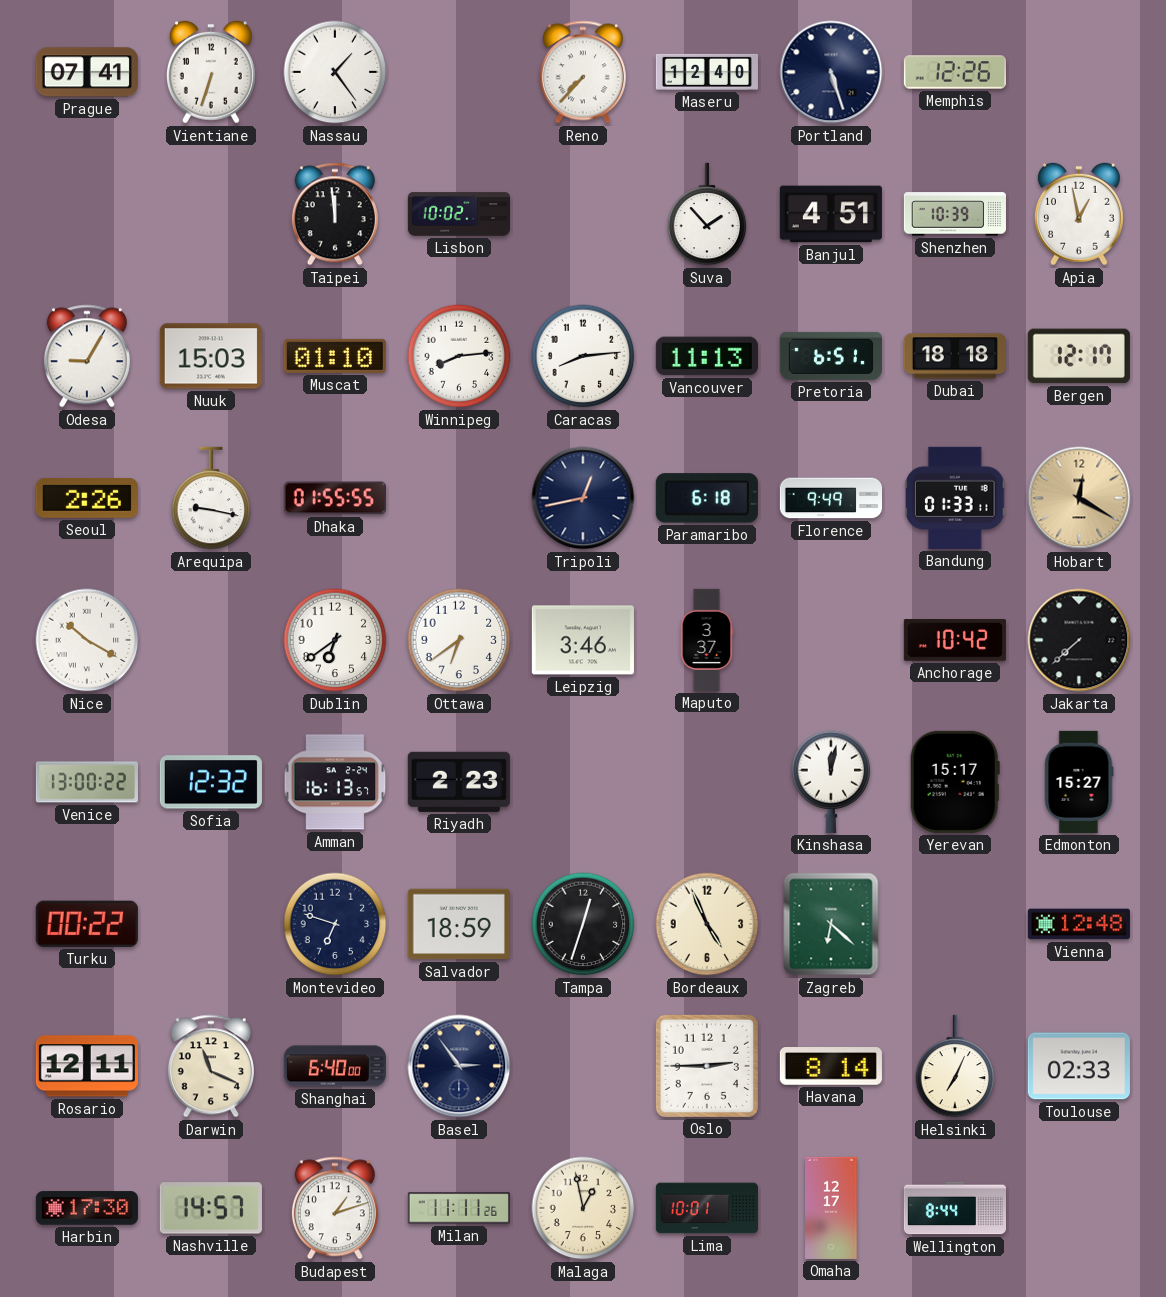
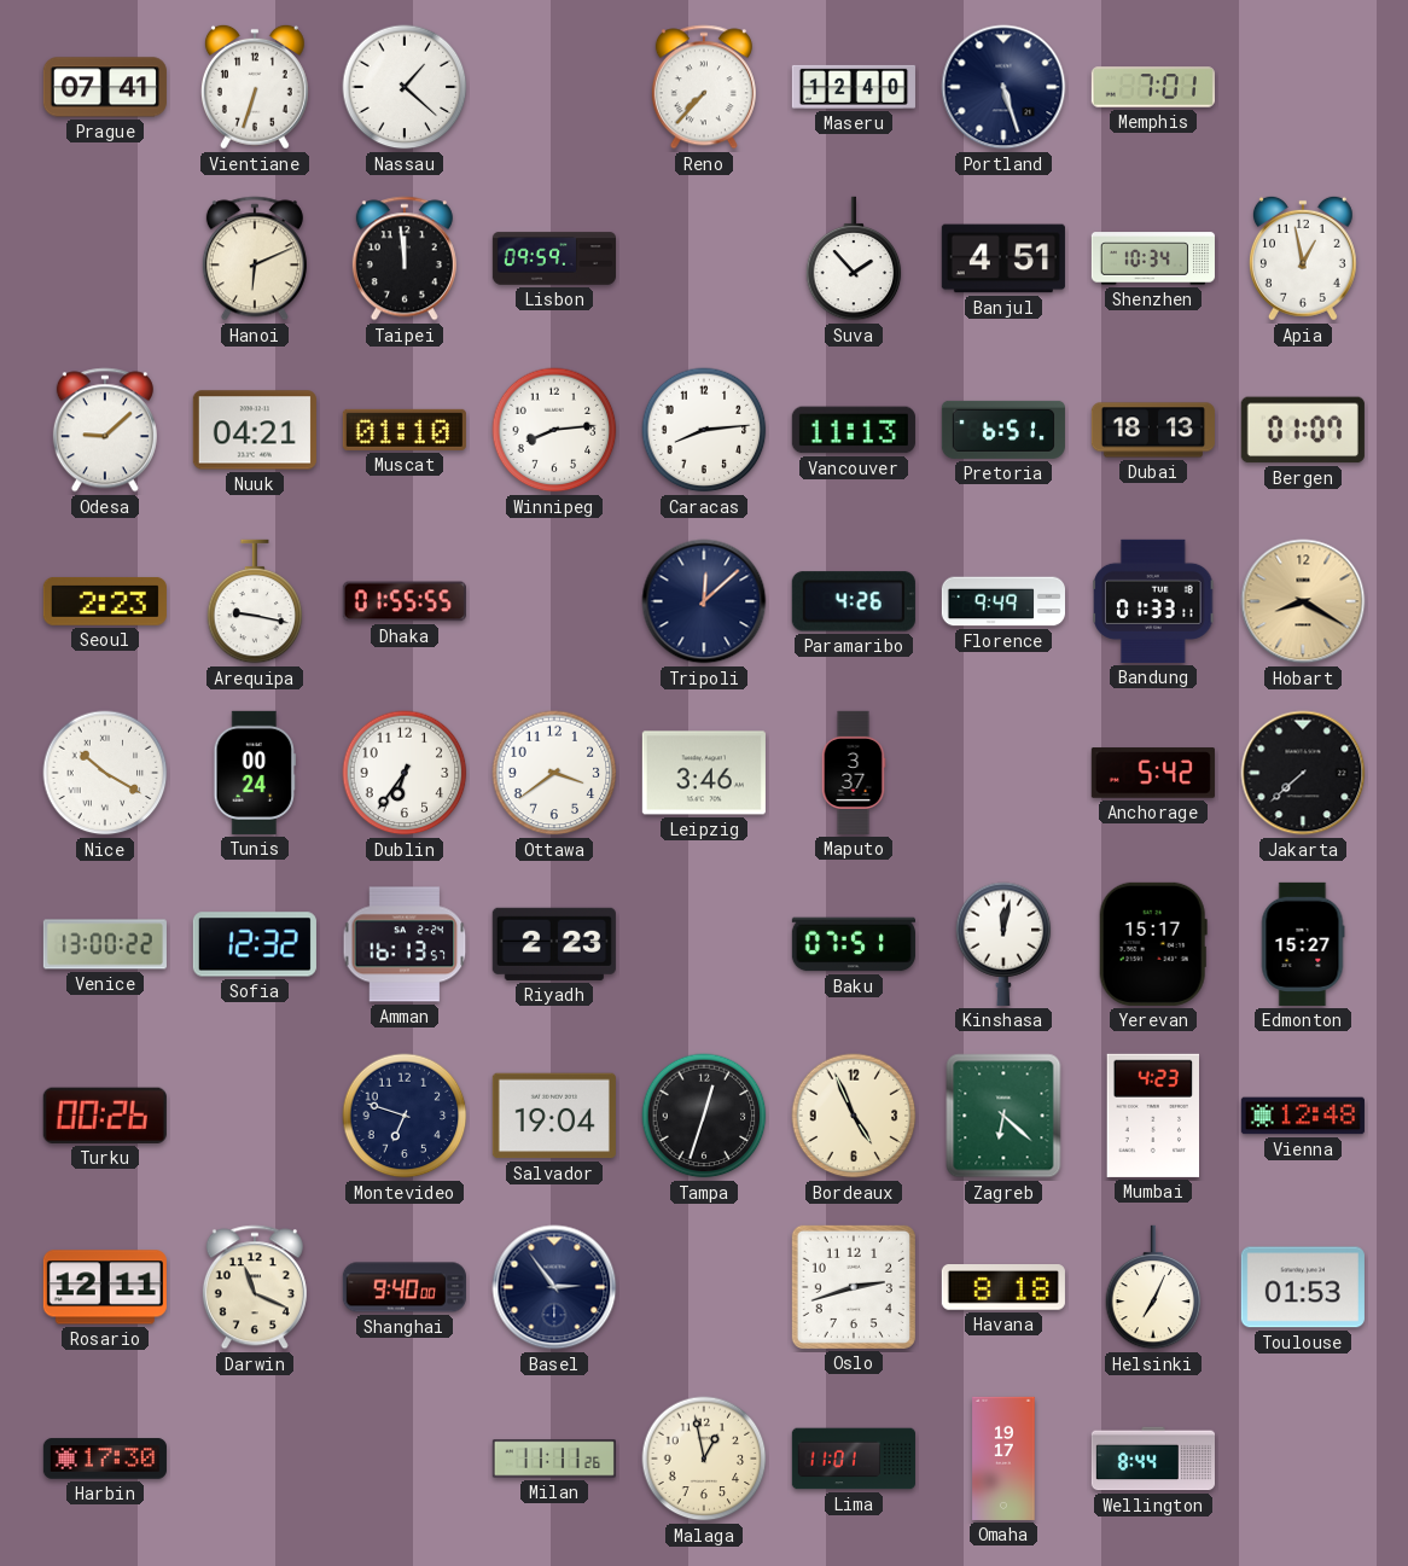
Nassau: 1:24 -> 1:22 (405, 87)
Memphis: 12:26 -> 7:01 (1153, 87)
Hanoi: none -> 6:11 (255, 258)
Lisbon: 10:02 -> 09:59 (553, 258)
Shenzhen: 10:39 -> 10:34 (1153, 258)
Odesa: 9:05 -> 9:08 (105, 430)
Nuuk: 15:03 -> 04:21 (255, 430)
Dubai: 18:18 -> 18:13 (1153, 430)
Bergen: 12:17 -> 01:07 (1303, 430)
Seoul: 2:26 -> 2:23 (105, 601)
Tripoli: 12:43 -> 12:08 (704, 601)
Paramaribo: 6:18 -> 4:26 (854, 601)
Hobart: 12:20 -> 8:20 (1303, 601)
Tunis: none -> 00:24 (254, 773)
Dublin: 6:39 -> 6:36 (405, 773)
Ottawa: 6:39 -> 3:39 (554, 773)
Anchorage: 10:42 -> 5:42 (1153, 773)
Baku: none -> 07:51 (854, 944)
Turku: 00:22 -> 00:26 (105, 1116)
Salvador: 18:59 -> 19:04 (554, 1116)
Mumbai: none -> 4:23 (1152, 1116)
Shanghai: 6:40 -> 9:40 (403, 1287)
Oslo: 2:45 -> 2:42 (854, 1287)
Havana: 8:14 -> 8:18 (1003, 1287)
Toulouse: 02:33 -> 01:53 (1303, 1287)
Nashville: 14:57 -> none (211, 1208)
Budapest: 1:12 -> none (335, 1208)
Lima: 10:01 -> 11:01 (854, 1459)
Omaha: 12:17 -> 19:17 (1003, 1459)
